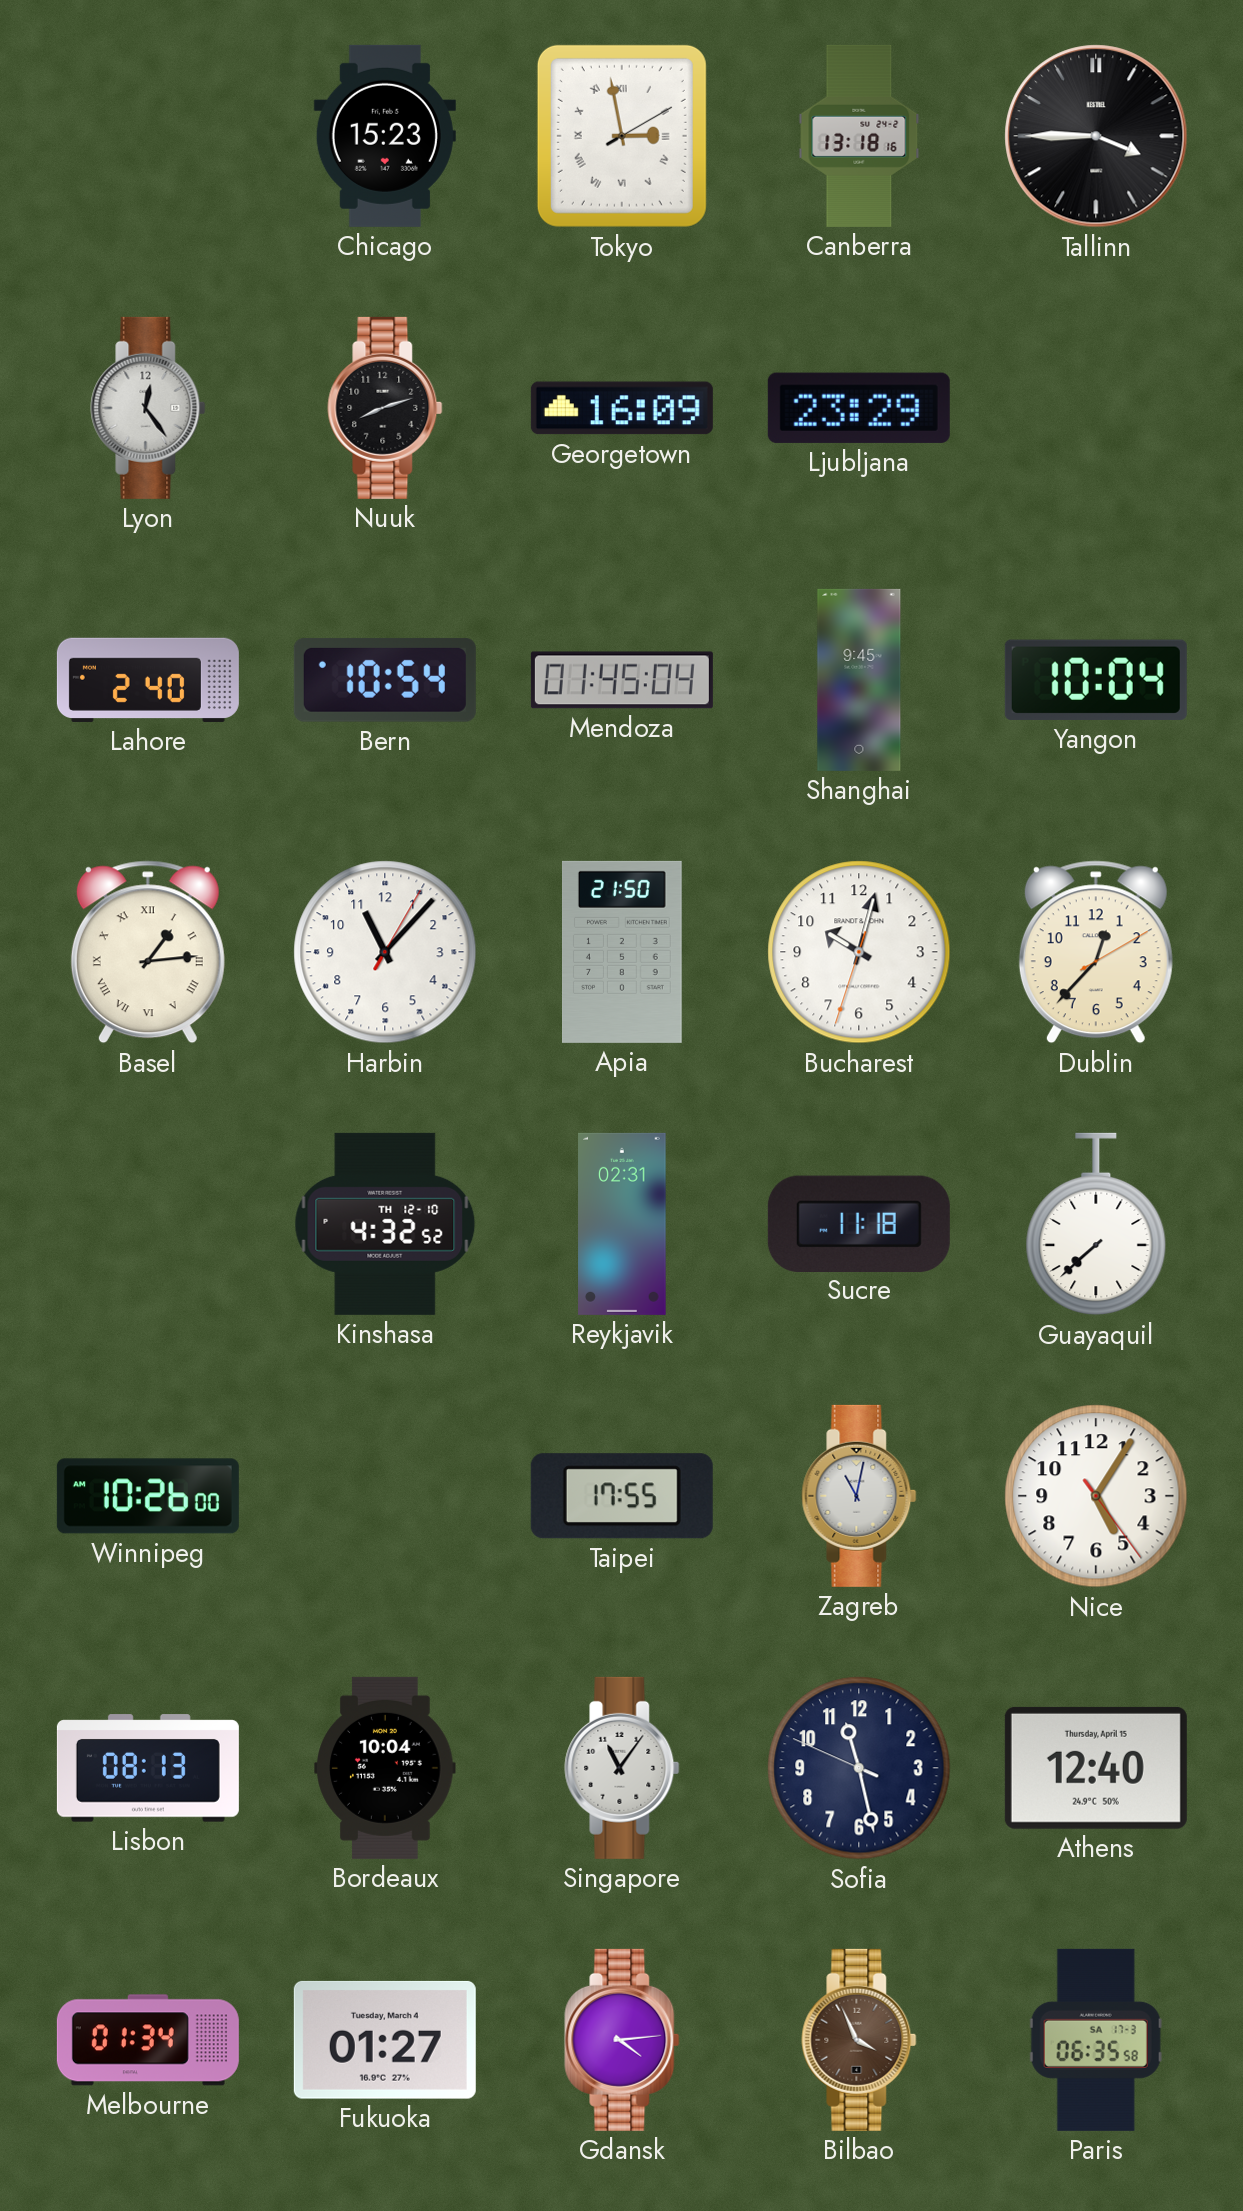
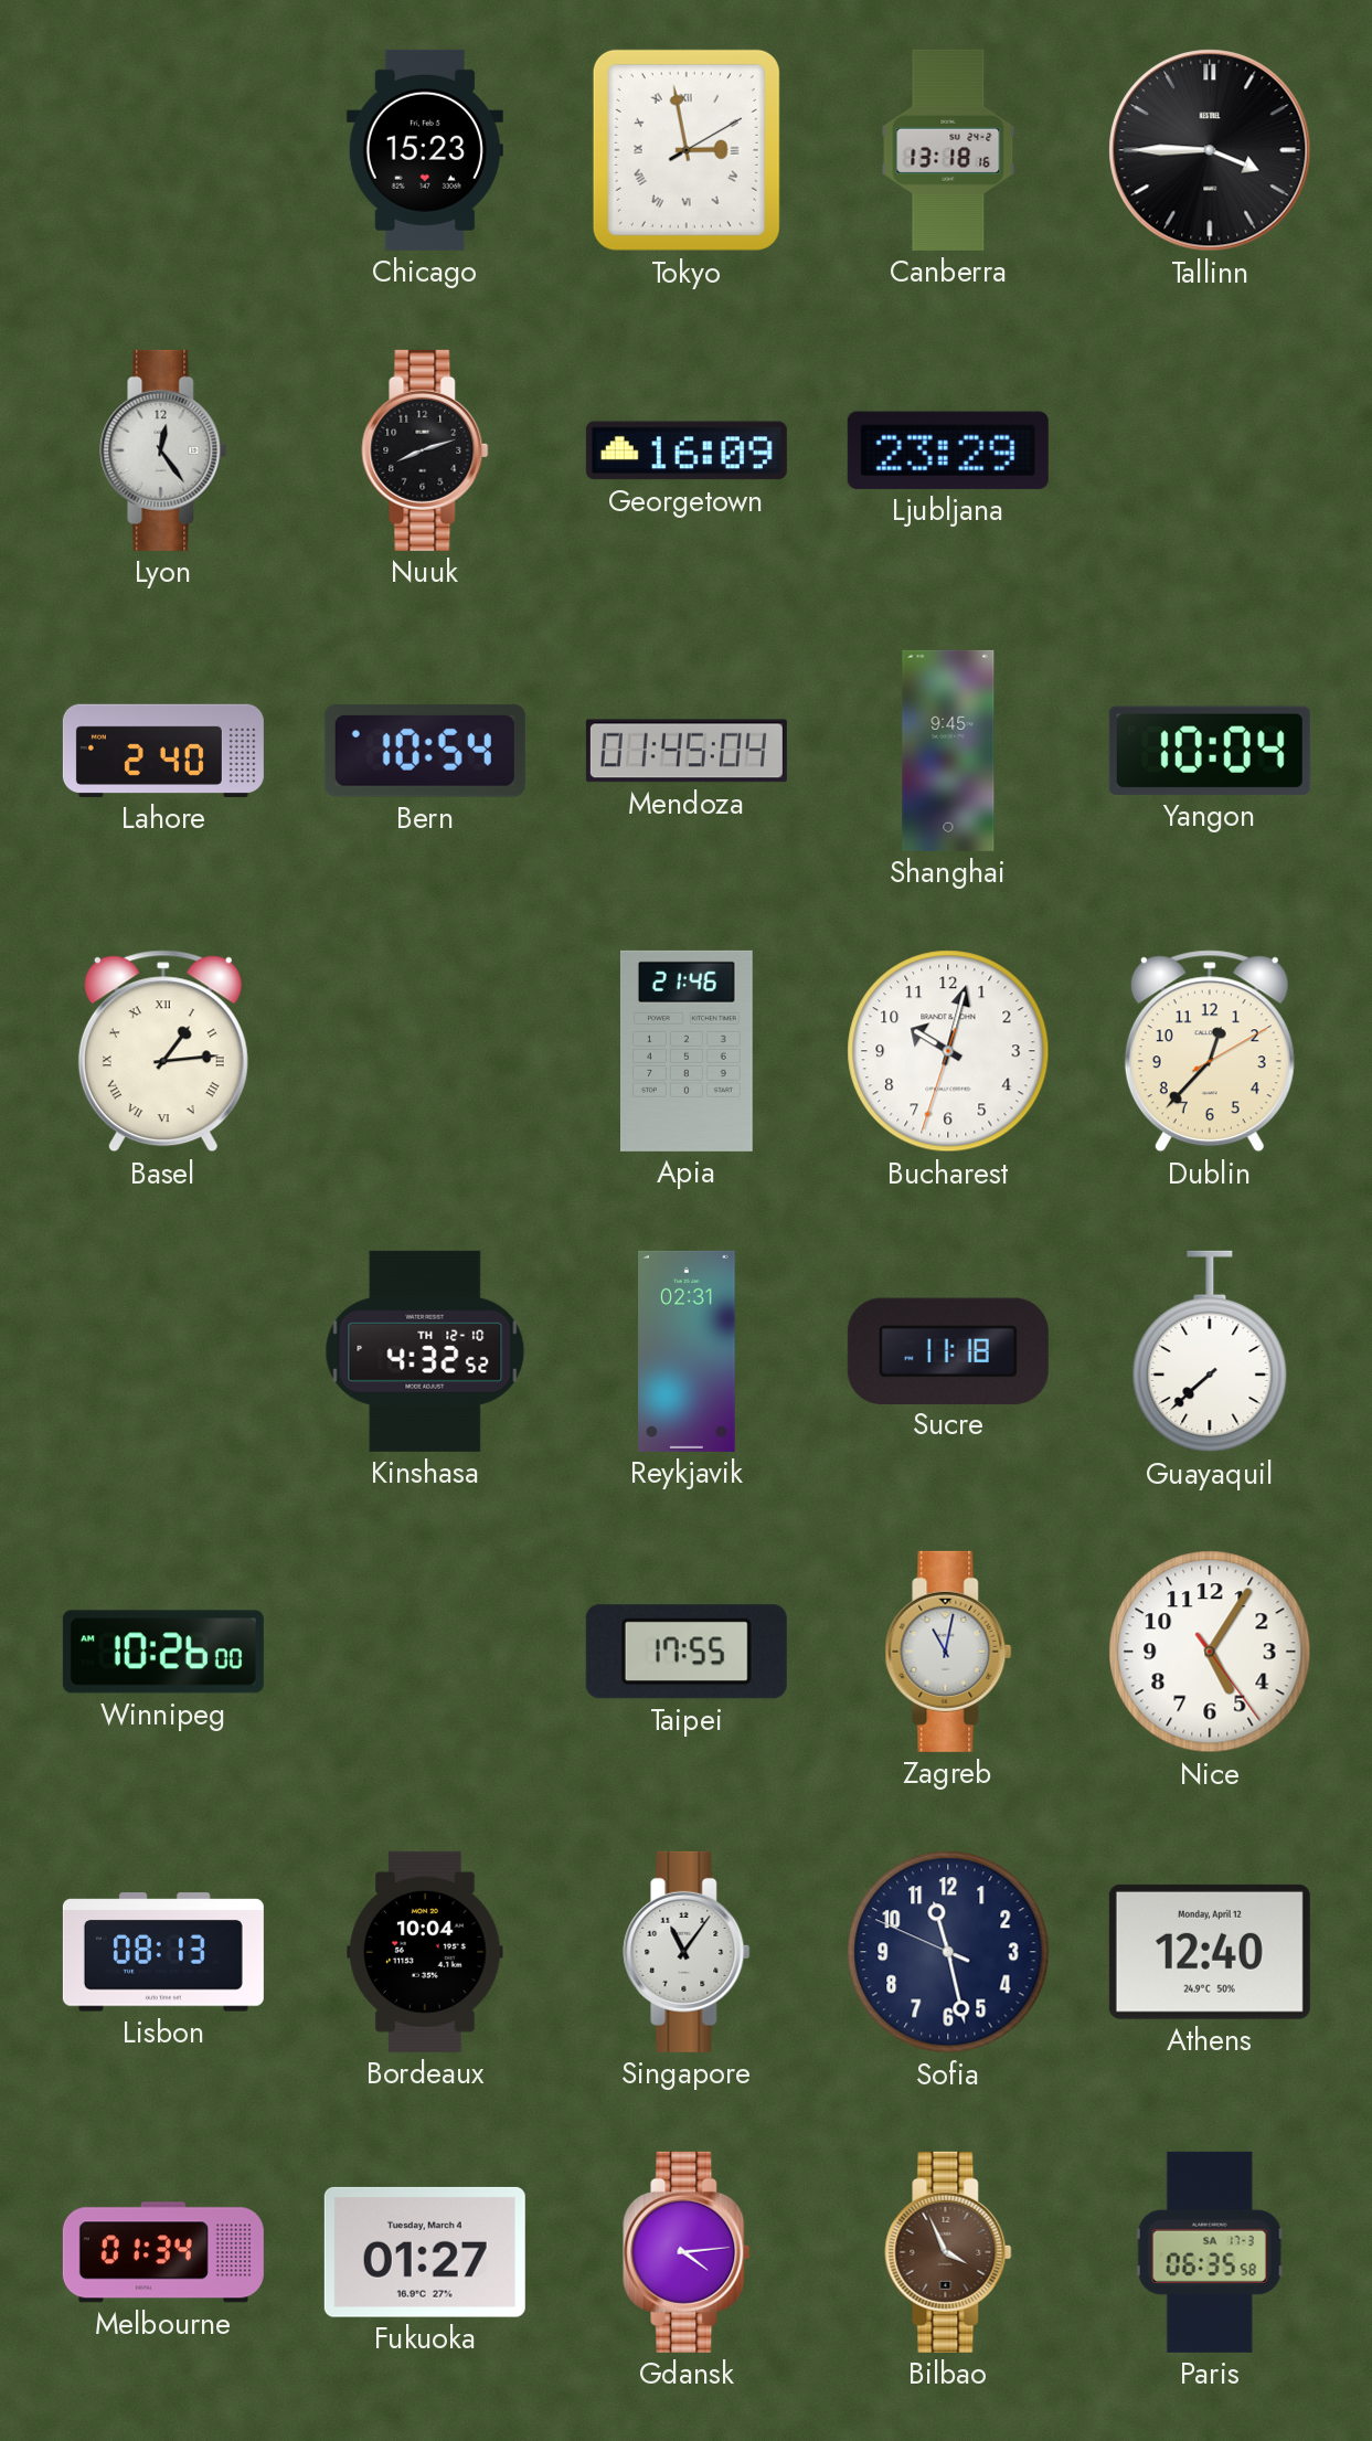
Harbin: 11:07 -> none (385, 952)
Apia: 21:50 -> 21:46 (688, 1051)
Athens date: Thursday, April 15 -> Monday, April 12 (1210, 1952)
